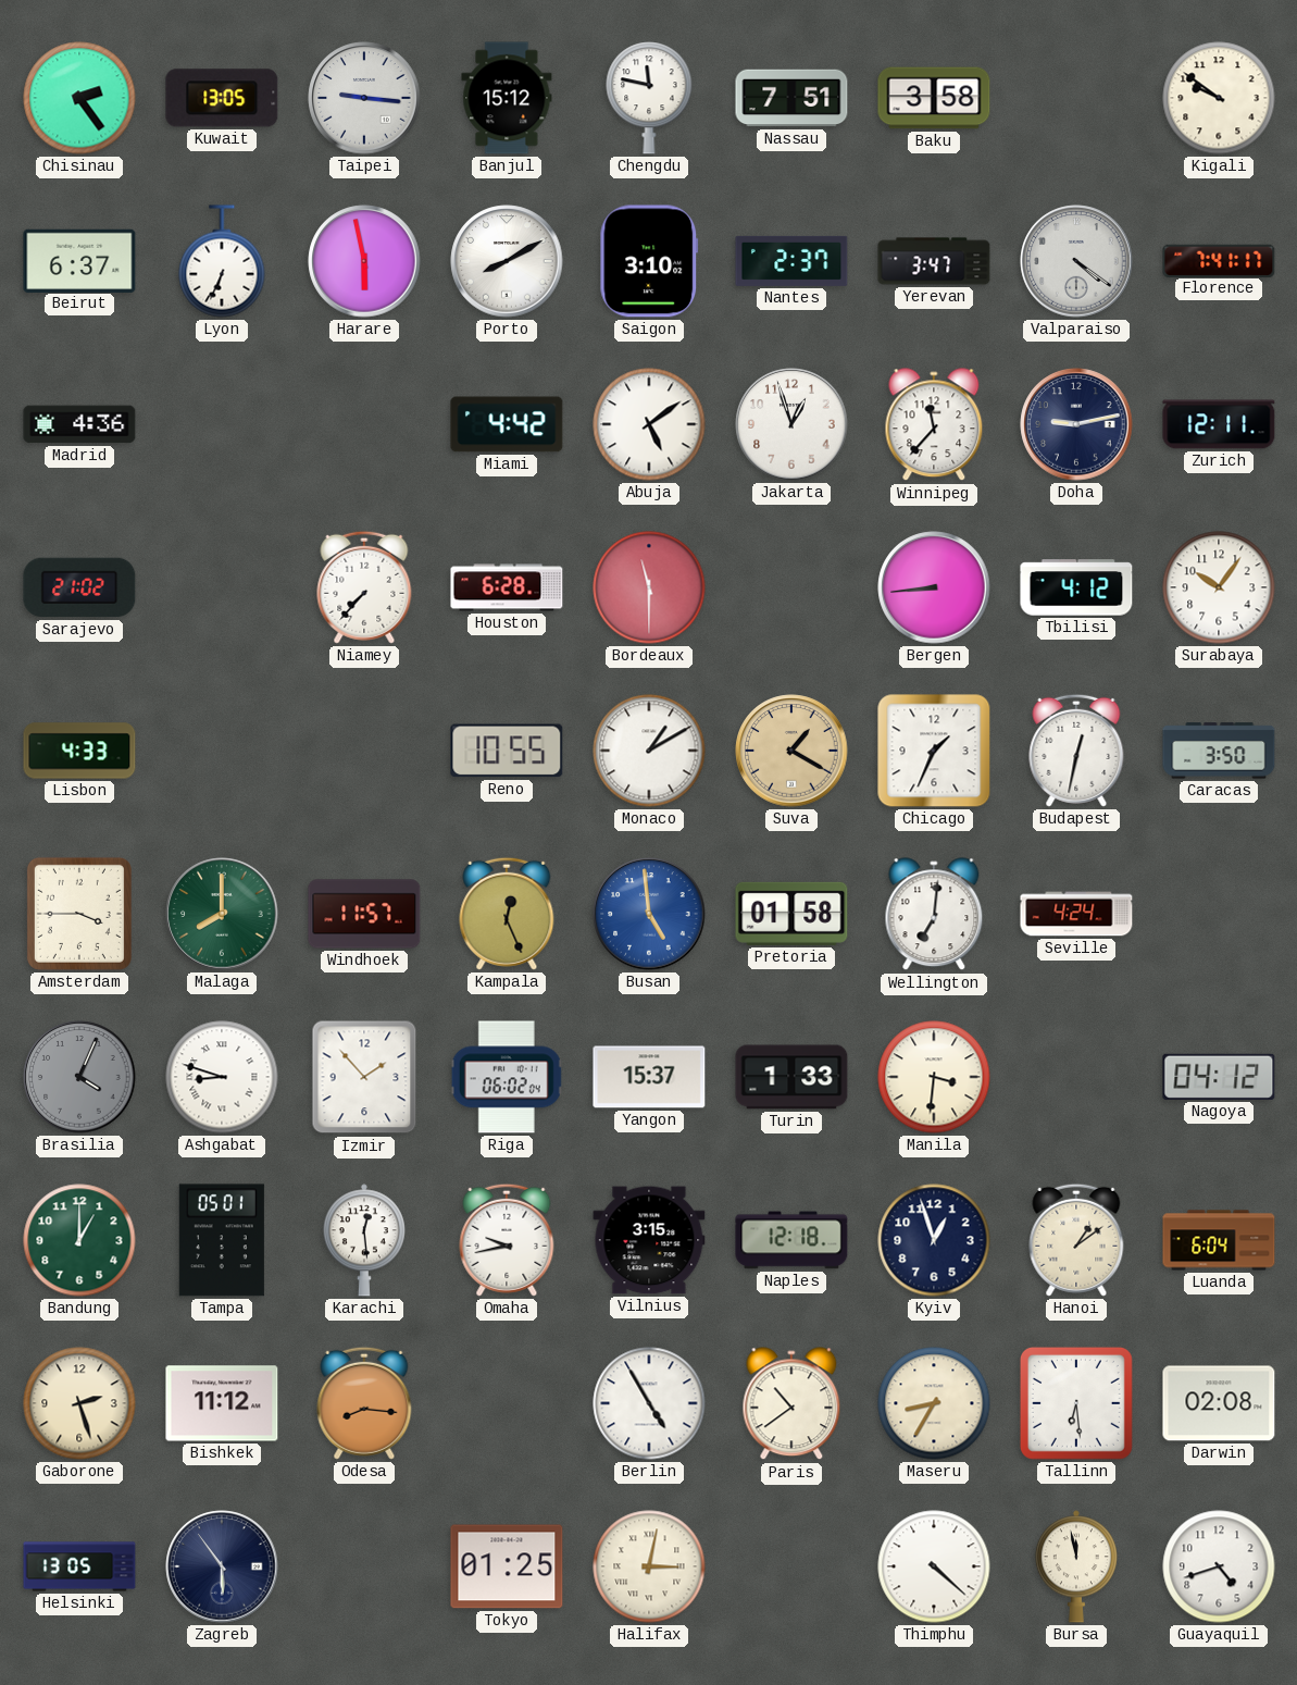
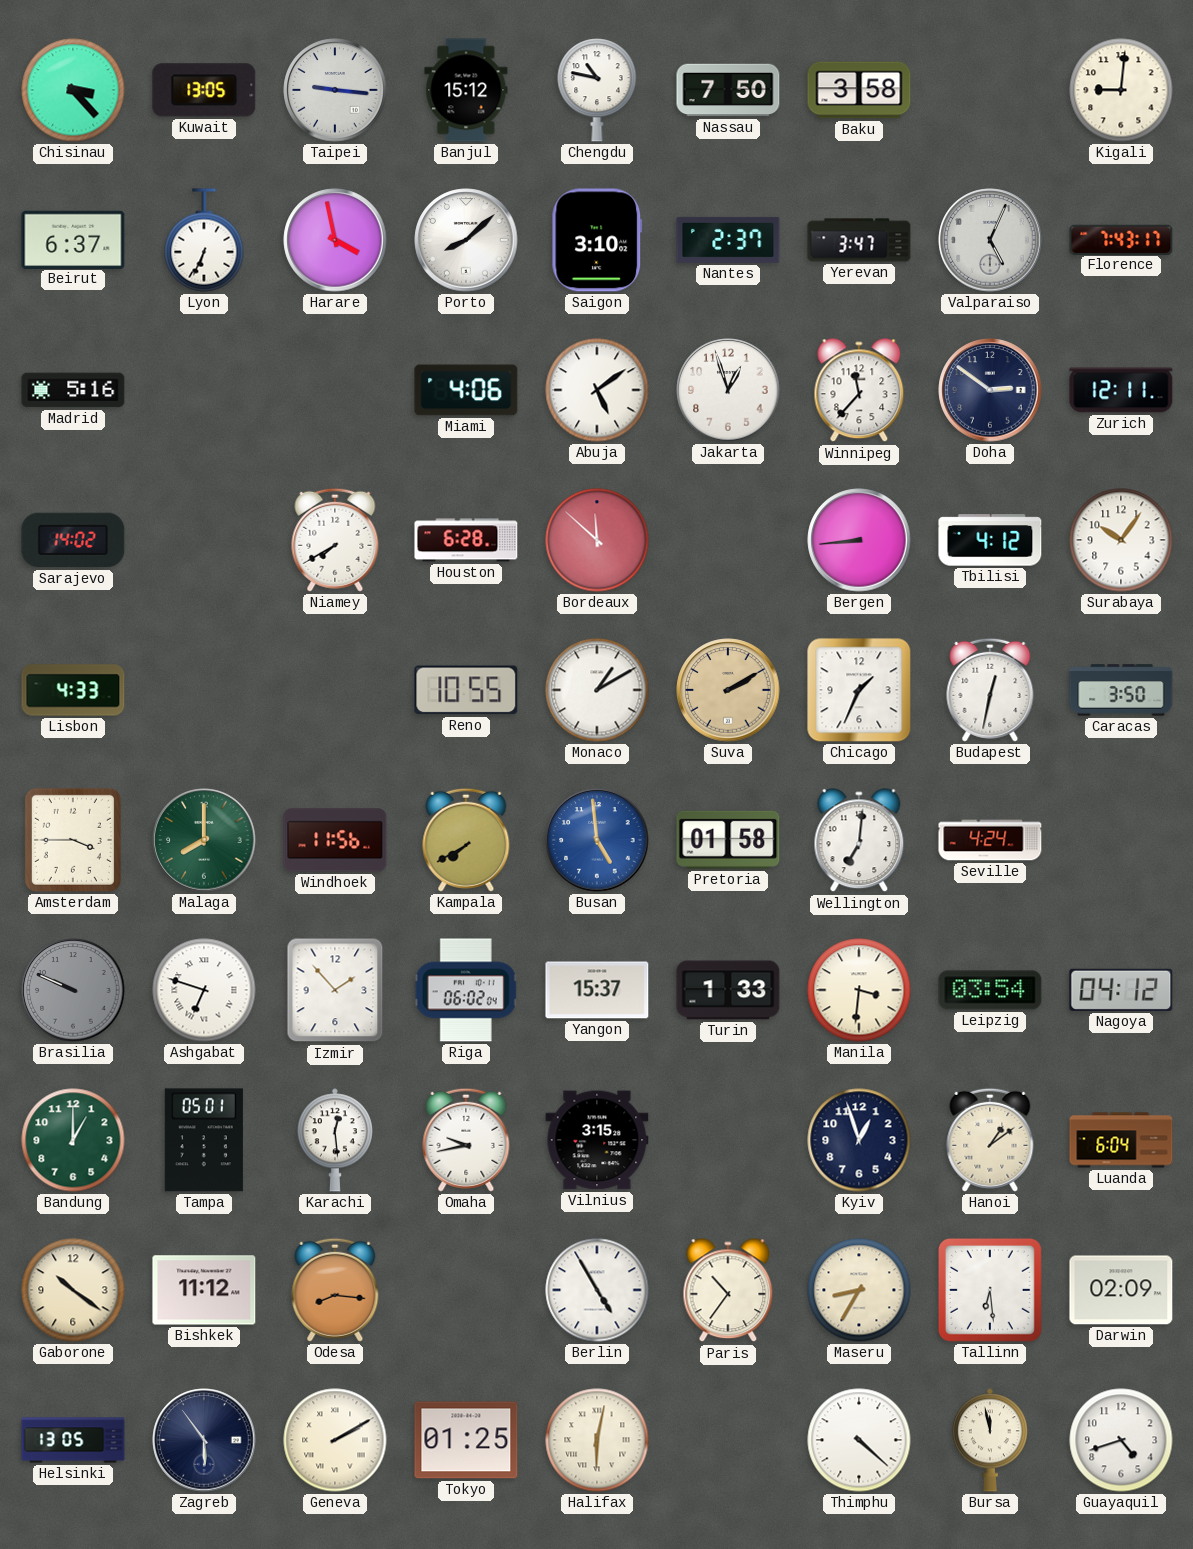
Chisinau: 2:24 -> 3:23 (73, 90)
Chengdu: 11:47 -> 10:47 (597, 90)
Nassau: 7:51 -> 7:50 (728, 90)
Kigali: 9:51 -> 9:01 (1121, 90)
Harare: 5:58 -> 3:58 (335, 240)
Porto: 8:10 -> 8:08 (466, 240)
Valparaiso: 4:21 -> 5:04 (990, 240)
Florence: 7:41 -> 7:43 (1121, 239)
Madrid: 4:36 -> 5:16 (73, 390)
Miami: 4:42 -> 4:06 (466, 390)
Doha: 9:13 -> 2:51 (990, 390)
Sarajevo: 21:02 -> 14:02 (73, 540)
Niamey: 7:37 -> 7:40 (335, 540)
Bordeaux: 11:30 -> 11:52 (597, 540)
Suva: 1:20 -> 2:10 (728, 690)
Windhoek: 11:57 -> 11:56 (335, 840)
Kampala: 12:26 -> 7:40 (466, 840)
Brasilia: 4:04 -> 9:49 (73, 990)
Ashgabat: 8:48 -> 6:48 (204, 990)
Leipzig: none -> 03:54 (990, 990)
Naples: 12:18 -> none (791, 1240)
Gaborone: 2:27 -> 10:21 (73, 1290)
Paris: 10:39 -> 10:36 (728, 1291)
Darwin: 02:08 -> 02:09 (1121, 1290)
Geneva: none -> 2:10 (335, 1440)
Halifax: 3:02 -> 6:02 (597, 1440)
